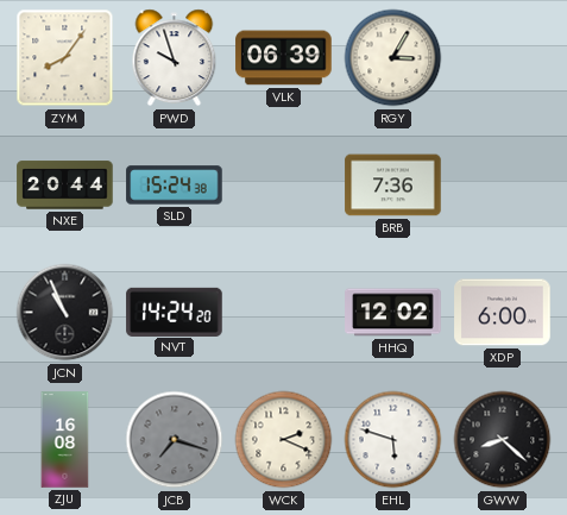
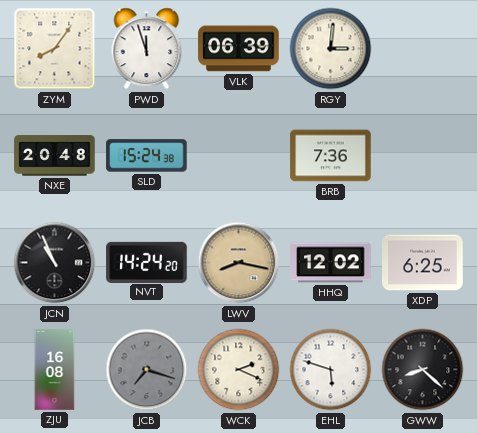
PWD: 9:57 -> 11:57 (147, 49)
RGY: 3:05 -> 3:01 (331, 49)
NXE: 20:44 -> 20:48 (55, 156)
LWV: none -> 8:17 (239, 263)
XDP: 6:00 -> 6:25 (423, 263)
